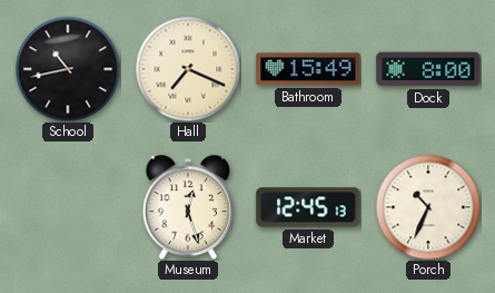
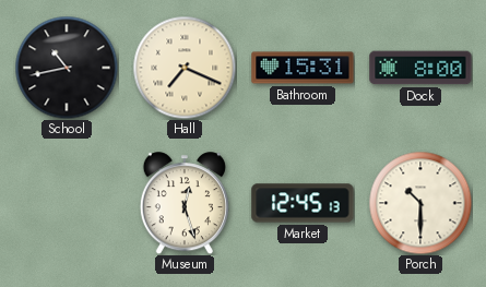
Bathroom: 15:49 -> 15:31 (303, 68)
Porch: 10:34 -> 10:30 (420, 203)
